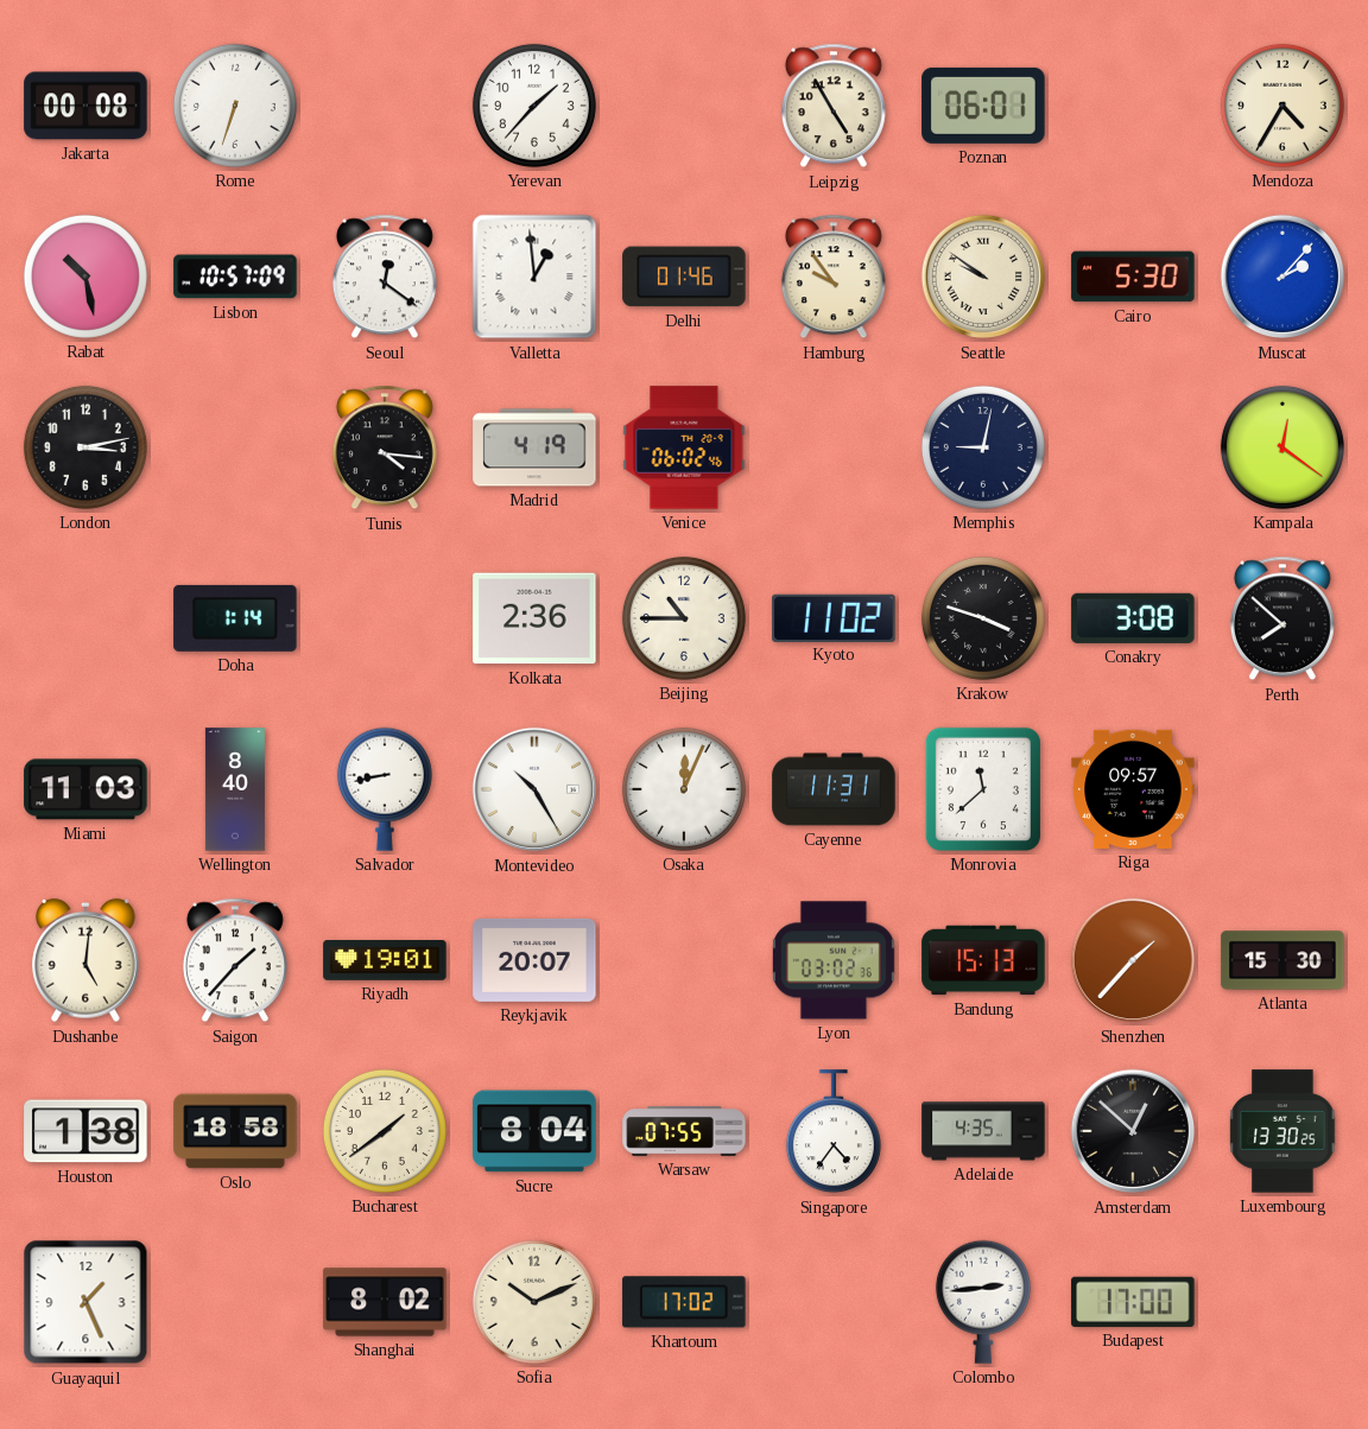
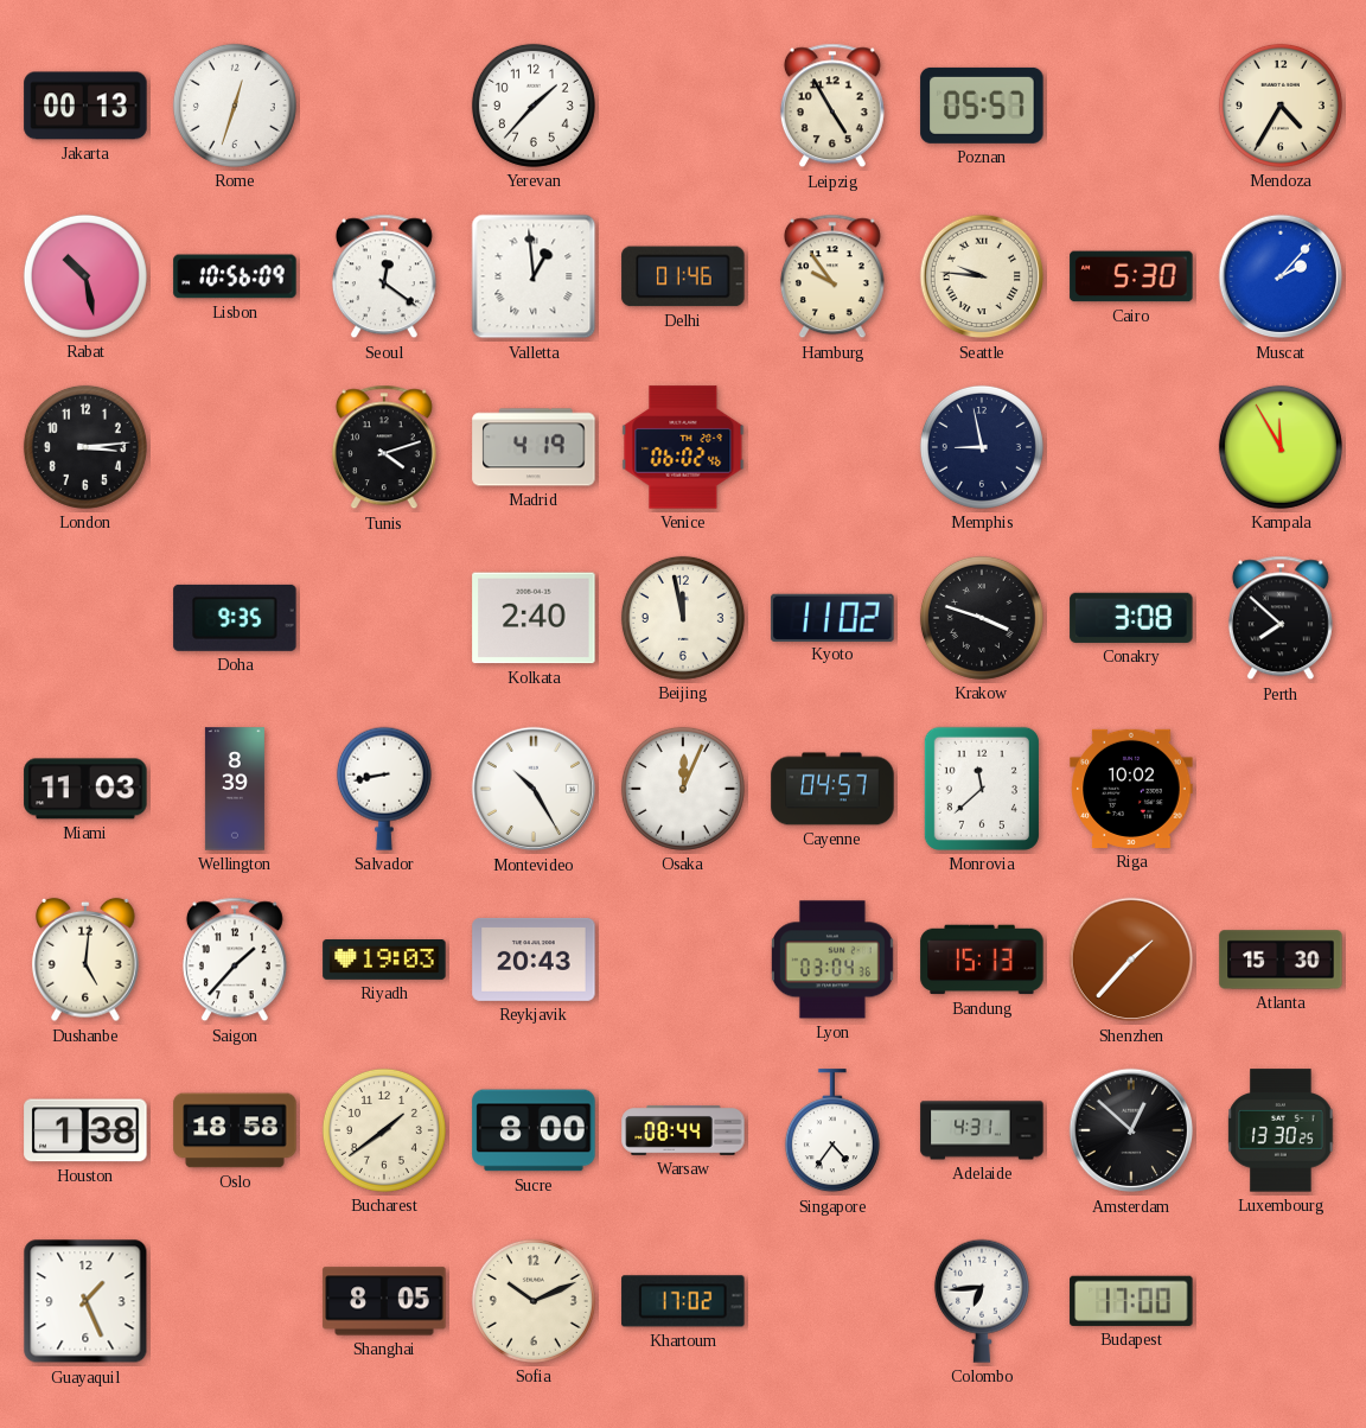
Jakarta: 00:08 -> 00:13 (85, 106)
Rome: 6:33 -> 12:33 (235, 106)
Poznan: 06:01 -> 05:57 (982, 106)
Lisbon: 10:57 -> 10:56 (235, 276)
Seattle: 9:51 -> 9:46 (982, 276)
London: 3:13 -> 3:14 (85, 447)
Tunis: 4:16 -> 4:12 (384, 447)
Memphis: 9:02 -> 8:58 (982, 447)
Kampala: 12:21 -> 11:55 (1281, 447)
Doha: 1:14 -> 9:35 (235, 618)
Kolkata: 2:36 -> 2:40 (534, 618)
Beijing: 10:45 -> 11:58 (683, 618)
Wellington: 8:40 -> 8:39 (235, 789)
Cayenne: 11:31 -> 04:57 (832, 789)
Riga: 09:57 -> 10:02 (1131, 789)
Riyadh: 19:01 -> 19:03 (384, 961)
Reykjavik: 20:07 -> 20:43 (534, 960)
Lyon: 03:02 -> 03:04 (832, 960)
Sucre: 8:04 -> 8:00 (534, 1130)
Warsaw: 07:55 -> 08:44 (683, 1130)
Adelaide: 4:35 -> 4:31 (982, 1130)
Shanghai: 8:02 -> 8:05 (384, 1301)
Colombo: 2:44 -> 6:44 (982, 1301)
